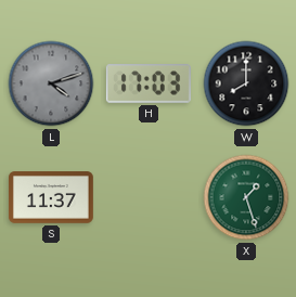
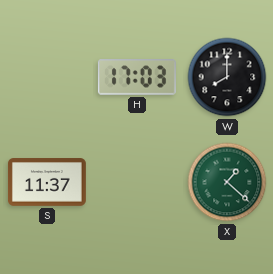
L: 4:12 -> none (51, 83)
X: 1:27 -> 1:22 (227, 182)
